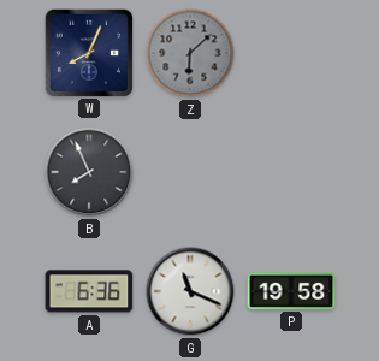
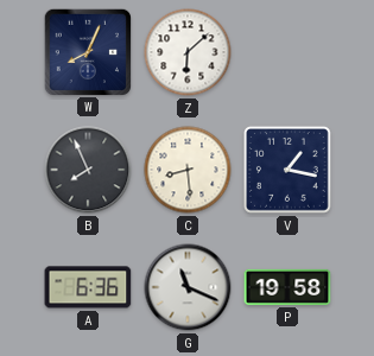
Z dial: grey -> white (188, 52)
C: none -> 8:29 (188, 170)
V: none -> 1:17 (289, 171)
